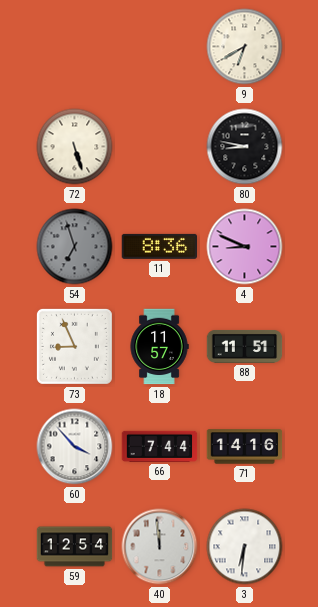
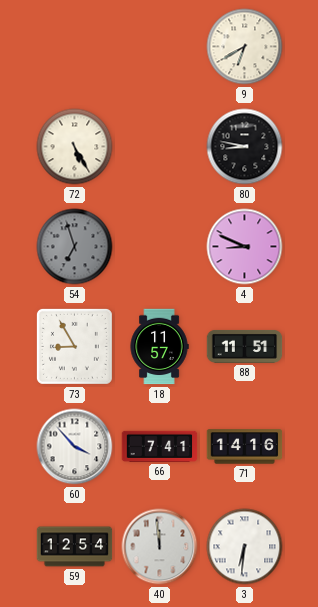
72: 5:27 -> 5:25 (75, 147)
11: 8:36 -> none (160, 246)
73: 8:56 -> 8:55 (74, 346)
66: 7:44 -> 7:41 (160, 446)
